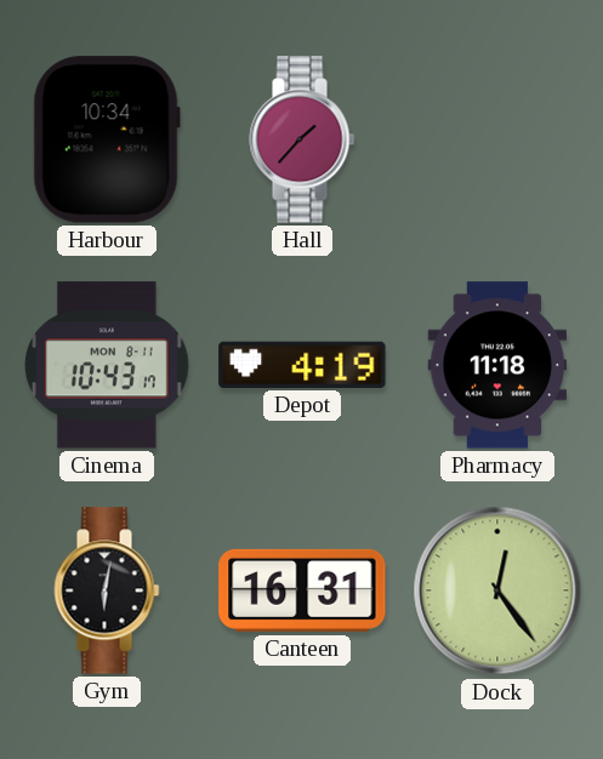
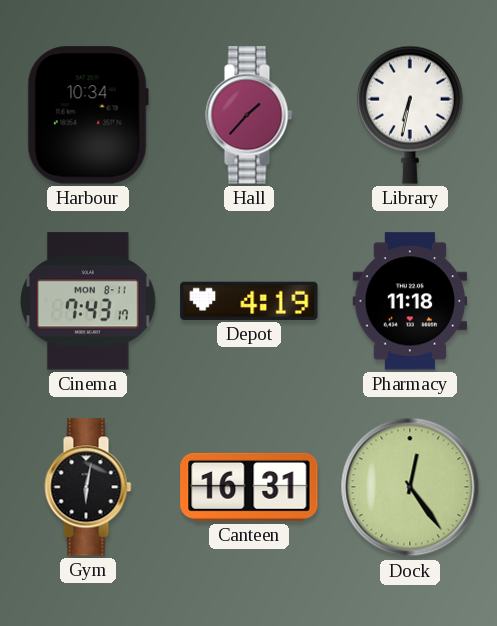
Library: none -> 6:32 (410, 115)
Cinema: 10:43 -> 7:43 (88, 301)
